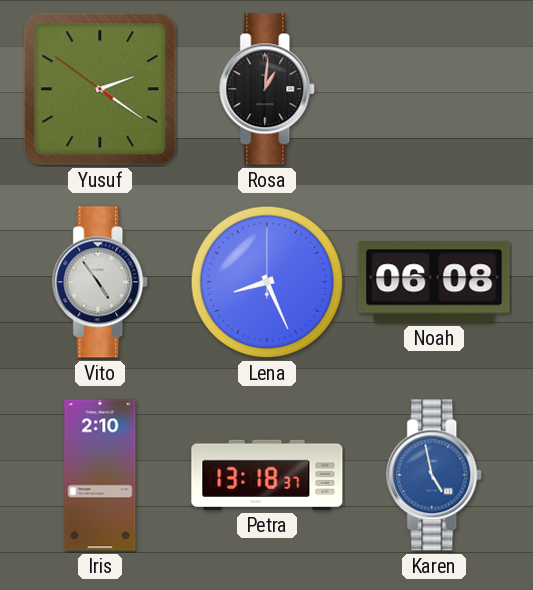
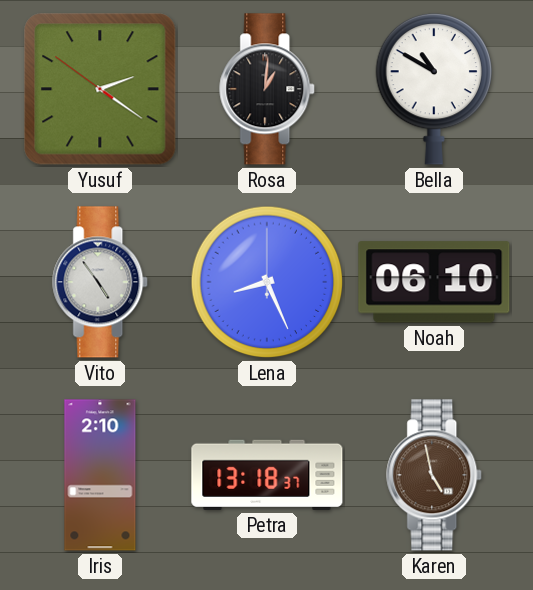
Bella: none -> 10:50 (434, 89)
Noah: 06:08 -> 06:10 (434, 282)
Karen dial: blue -> brown (435, 475)
